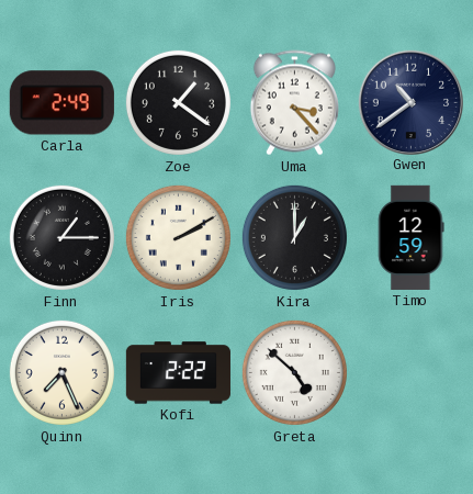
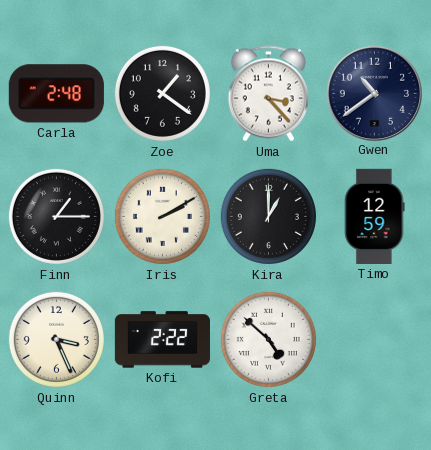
Carla: 2:49 -> 2:48 (56, 94)
Quinn: 7:26 -> 3:26 (56, 339)
